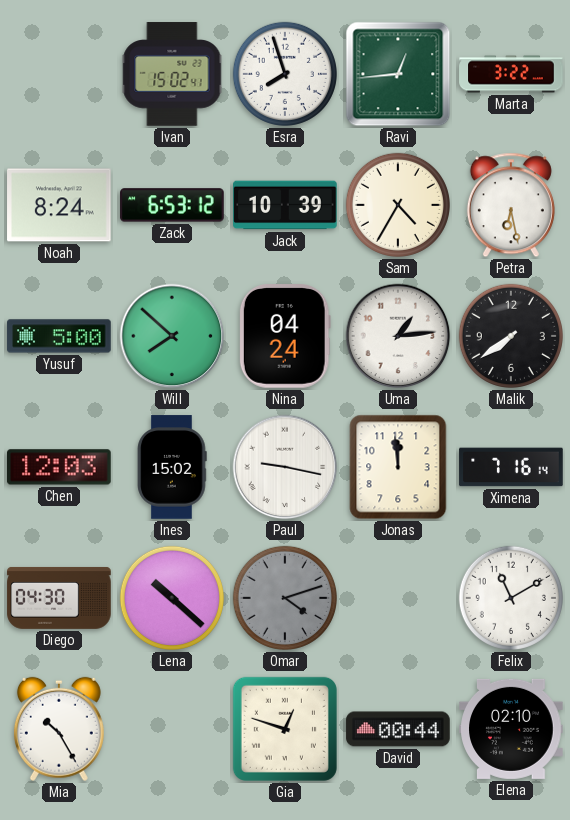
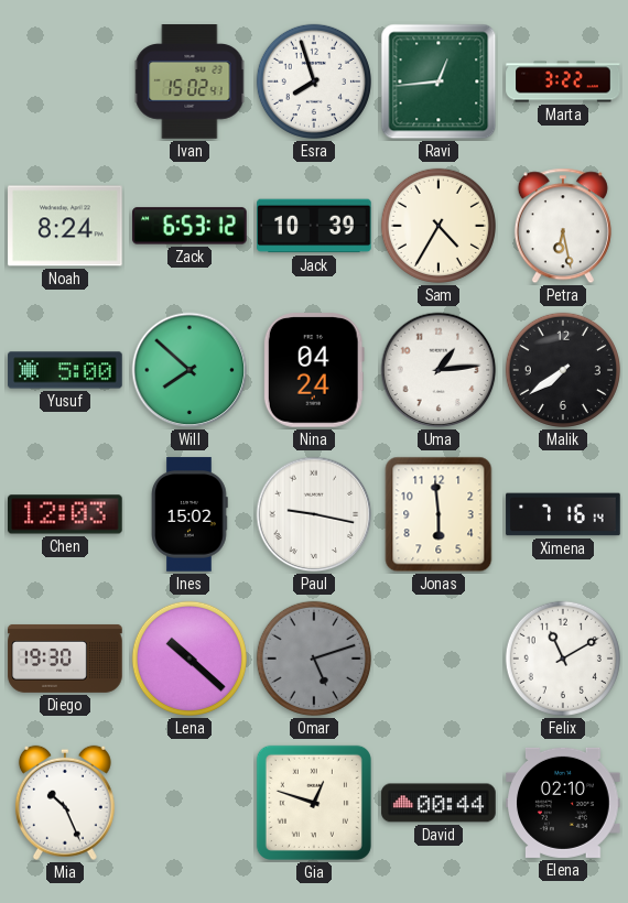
Jonas: 11:59 -> 5:59 (438, 514)
Diego: 04:30 -> 19:30 (65, 659)
Omar: 4:12 -> 5:12 (314, 659)
Mia: 10:25 -> 10:26 (65, 803)
